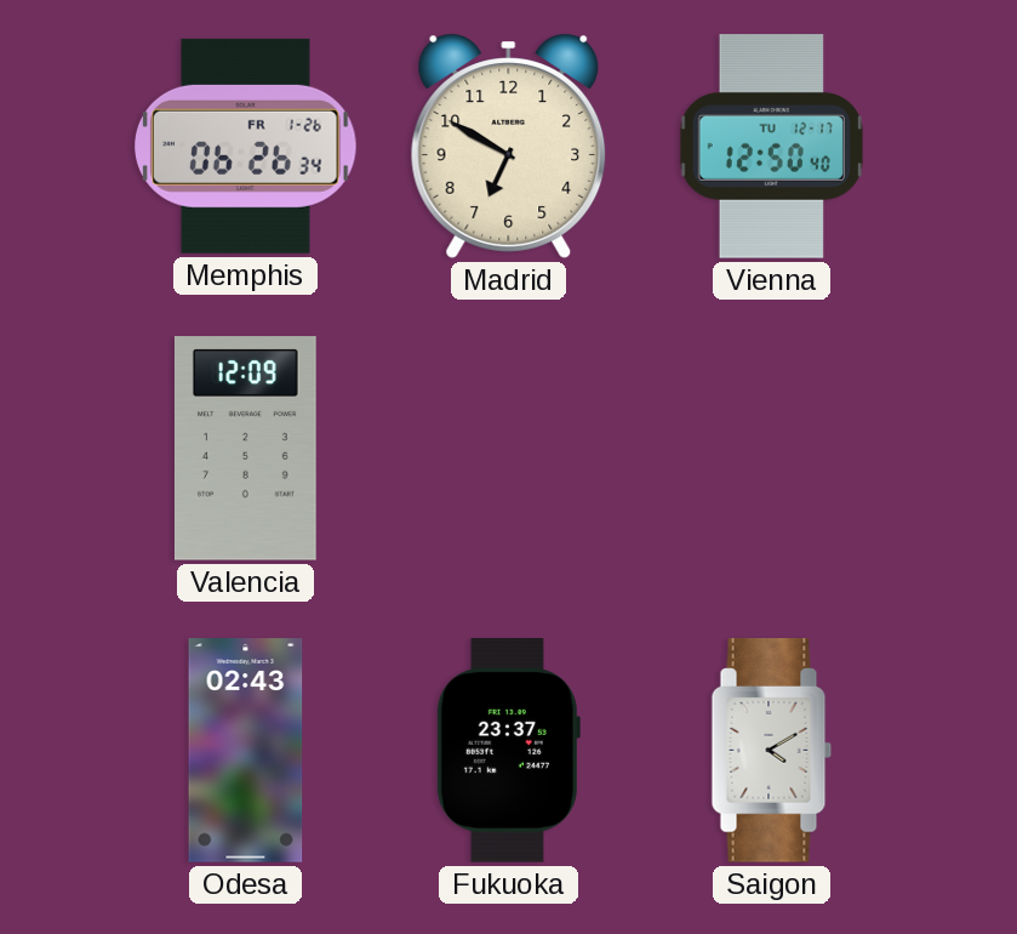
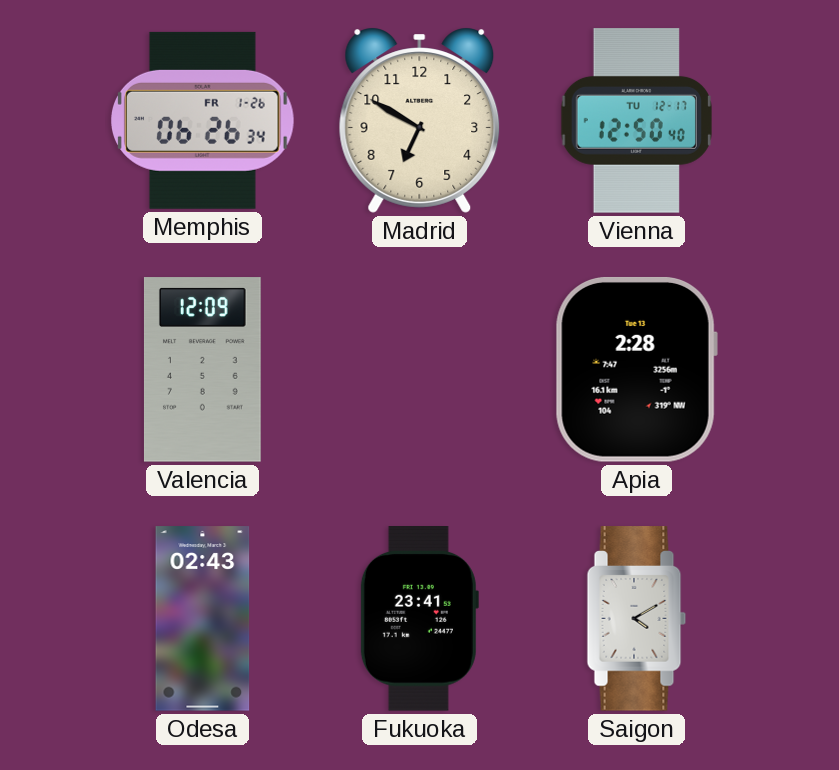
Apia: none -> 2:28 (636, 370)
Fukuoka: 23:37 -> 23:41 (419, 619)
